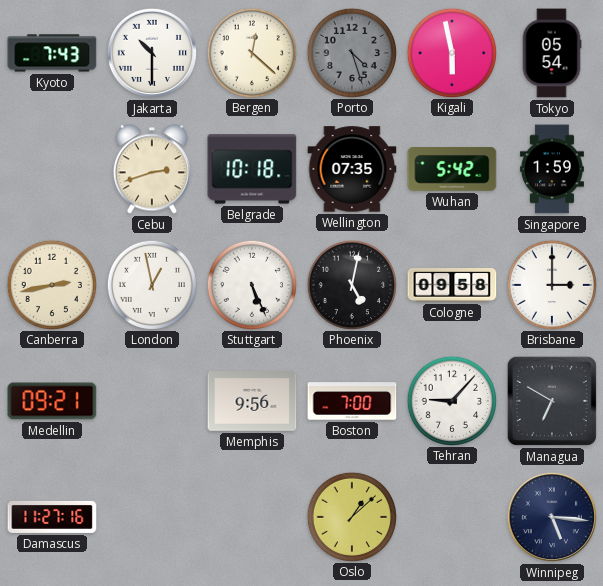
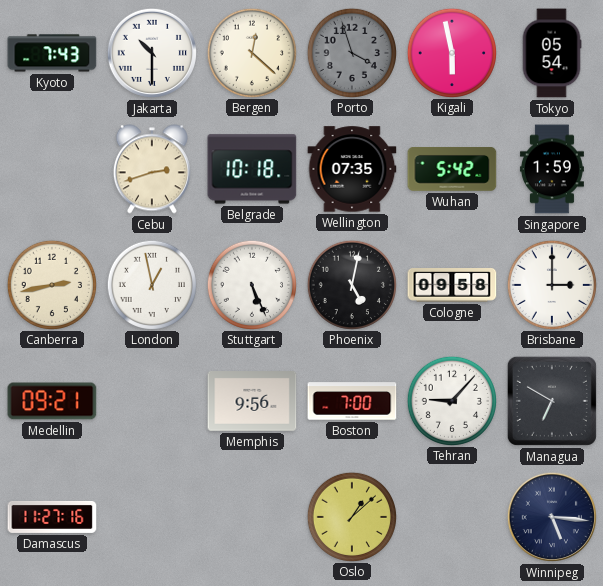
Porto: 4:27 -> 3:57 (351, 52)
